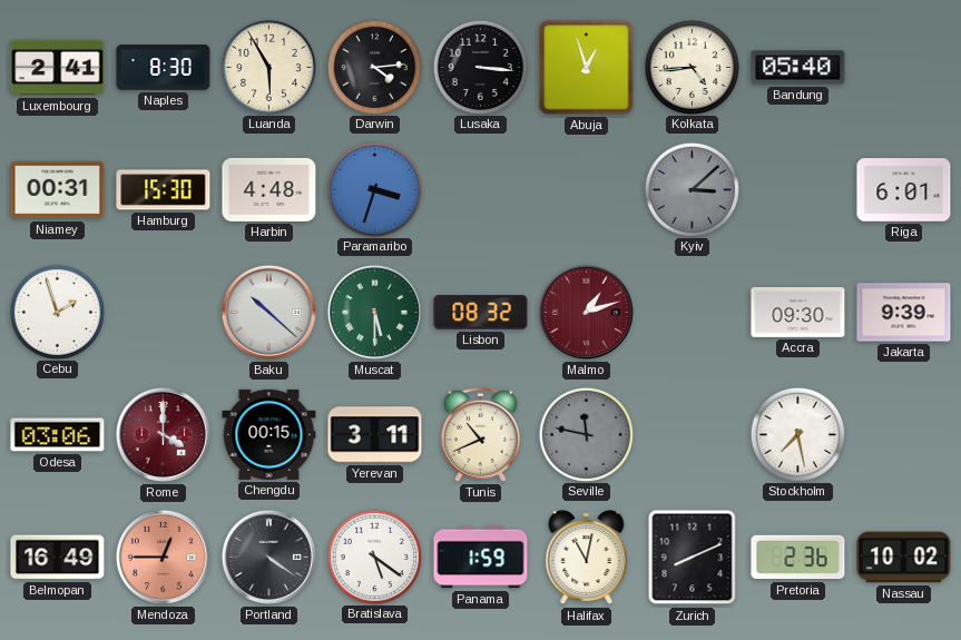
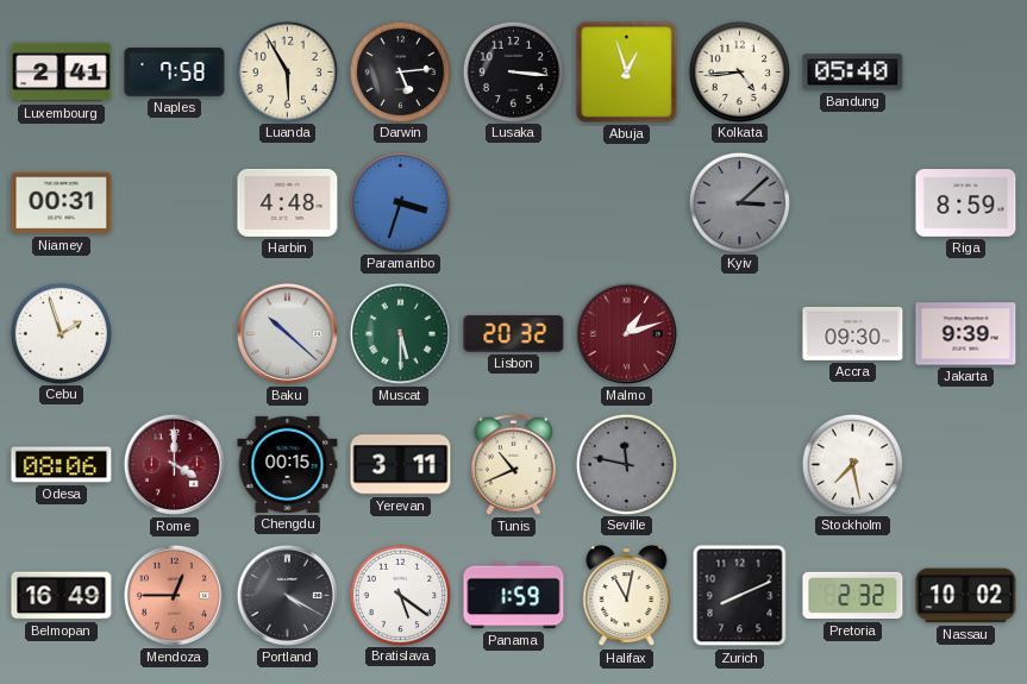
Naples: 8:30 -> 7:58 (175, 73)
Darwin: 4:14 -> 5:14 (400, 71)
Hamburg: 15:30 -> none (164, 190)
Riga: 6:01 -> 8:59 (966, 203)
Lisbon: 08:32 -> 20:32 (514, 334)
Odesa: 03:06 -> 08:06 (62, 465)
Portland: 4:21 -> 4:20 (287, 595)
Pretoria: 2:36 -> 2:32 (853, 596)
